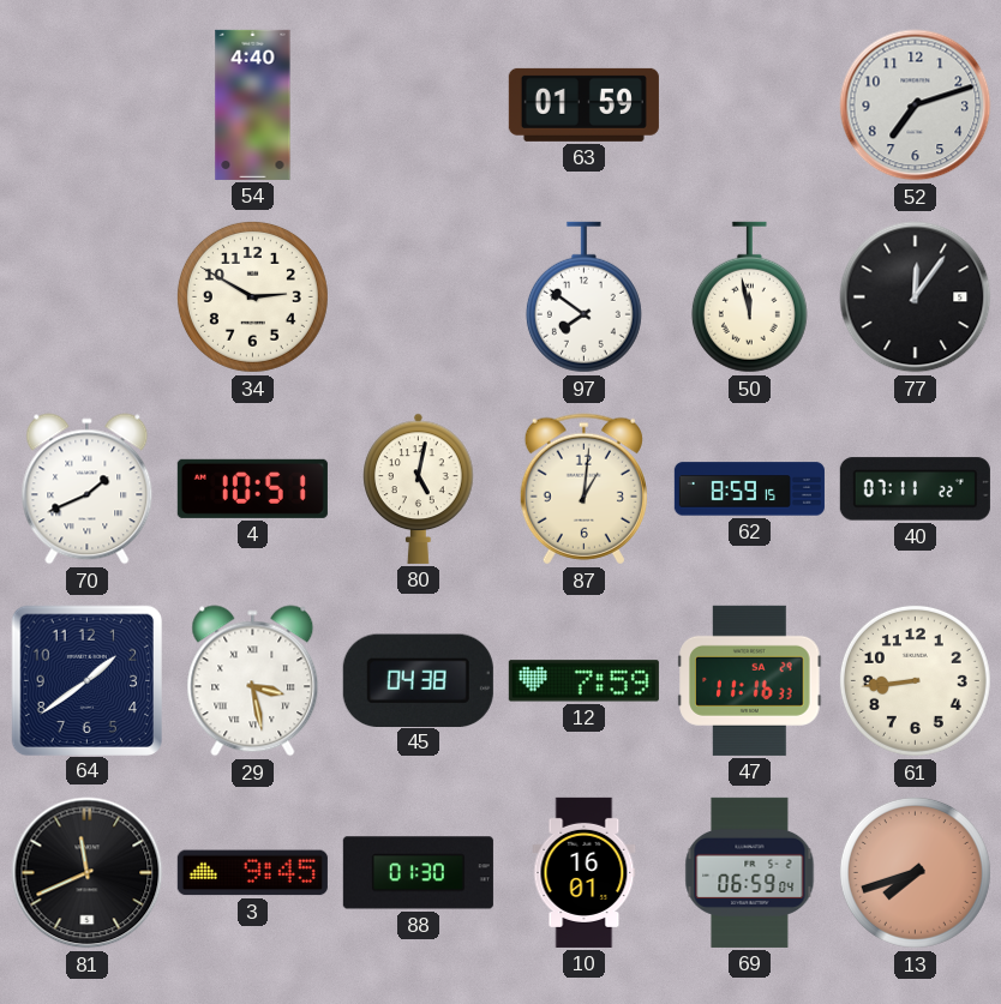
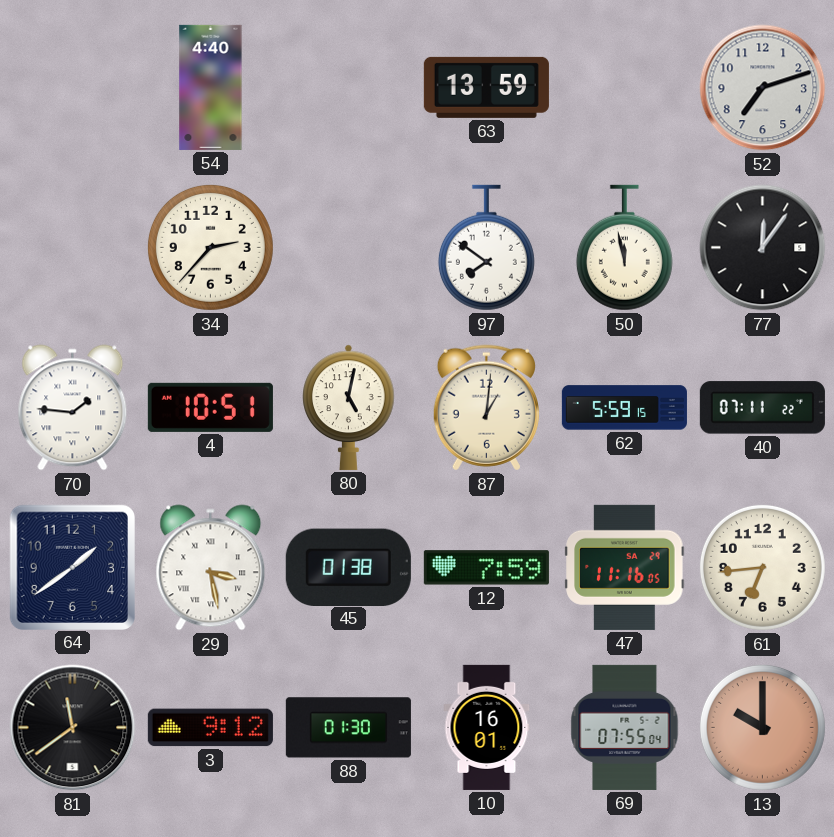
63: 01:59 -> 13:59 (486, 87)
34: 2:50 -> 2:37 (210, 247)
70: 1:41 -> 1:46 (73, 408)
62: 8:59 -> 5:59 (624, 408)
45: 04:38 -> 01:38 (348, 567)
47: 11:16:33 -> 11:16:05 (625, 567)
61: 8:44 -> 6:44 (762, 567)
81: 11:41 -> 11:39 (73, 728)
3: 9:45 -> 9:12 (210, 728)
69: 06:59 -> 07:55 (625, 727)
13: 7:42 -> 10:00 (762, 727)
